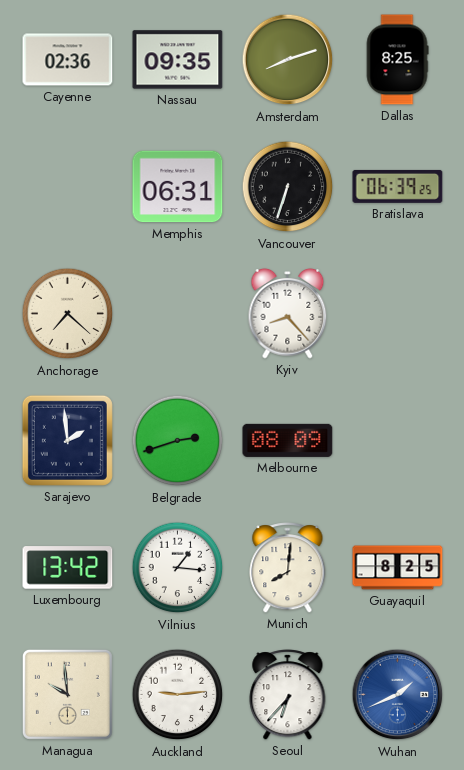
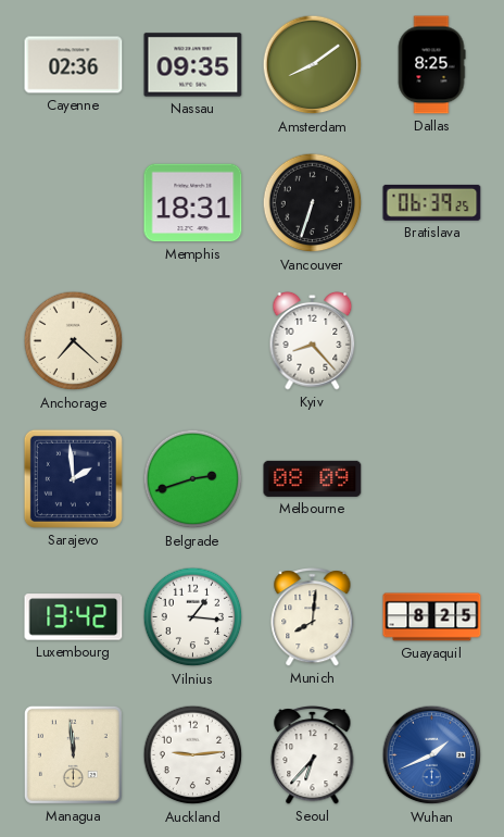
Amsterdam: 8:12 -> 8:09 (313, 65)
Memphis: 06:31 -> 18:31 (193, 203)
Managua: 9:59 -> 11:59 (73, 754)
